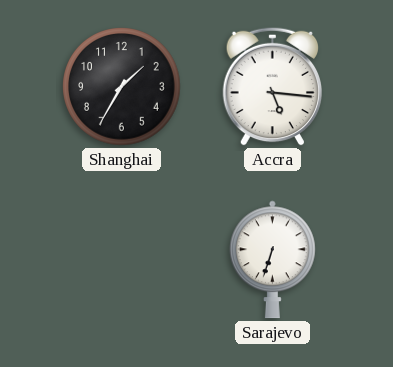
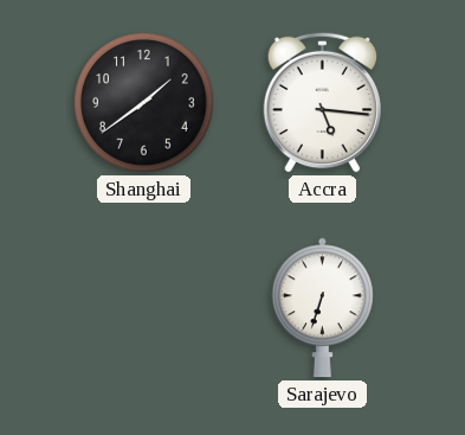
Shanghai: 1:35 -> 1:39 (144, 103)
